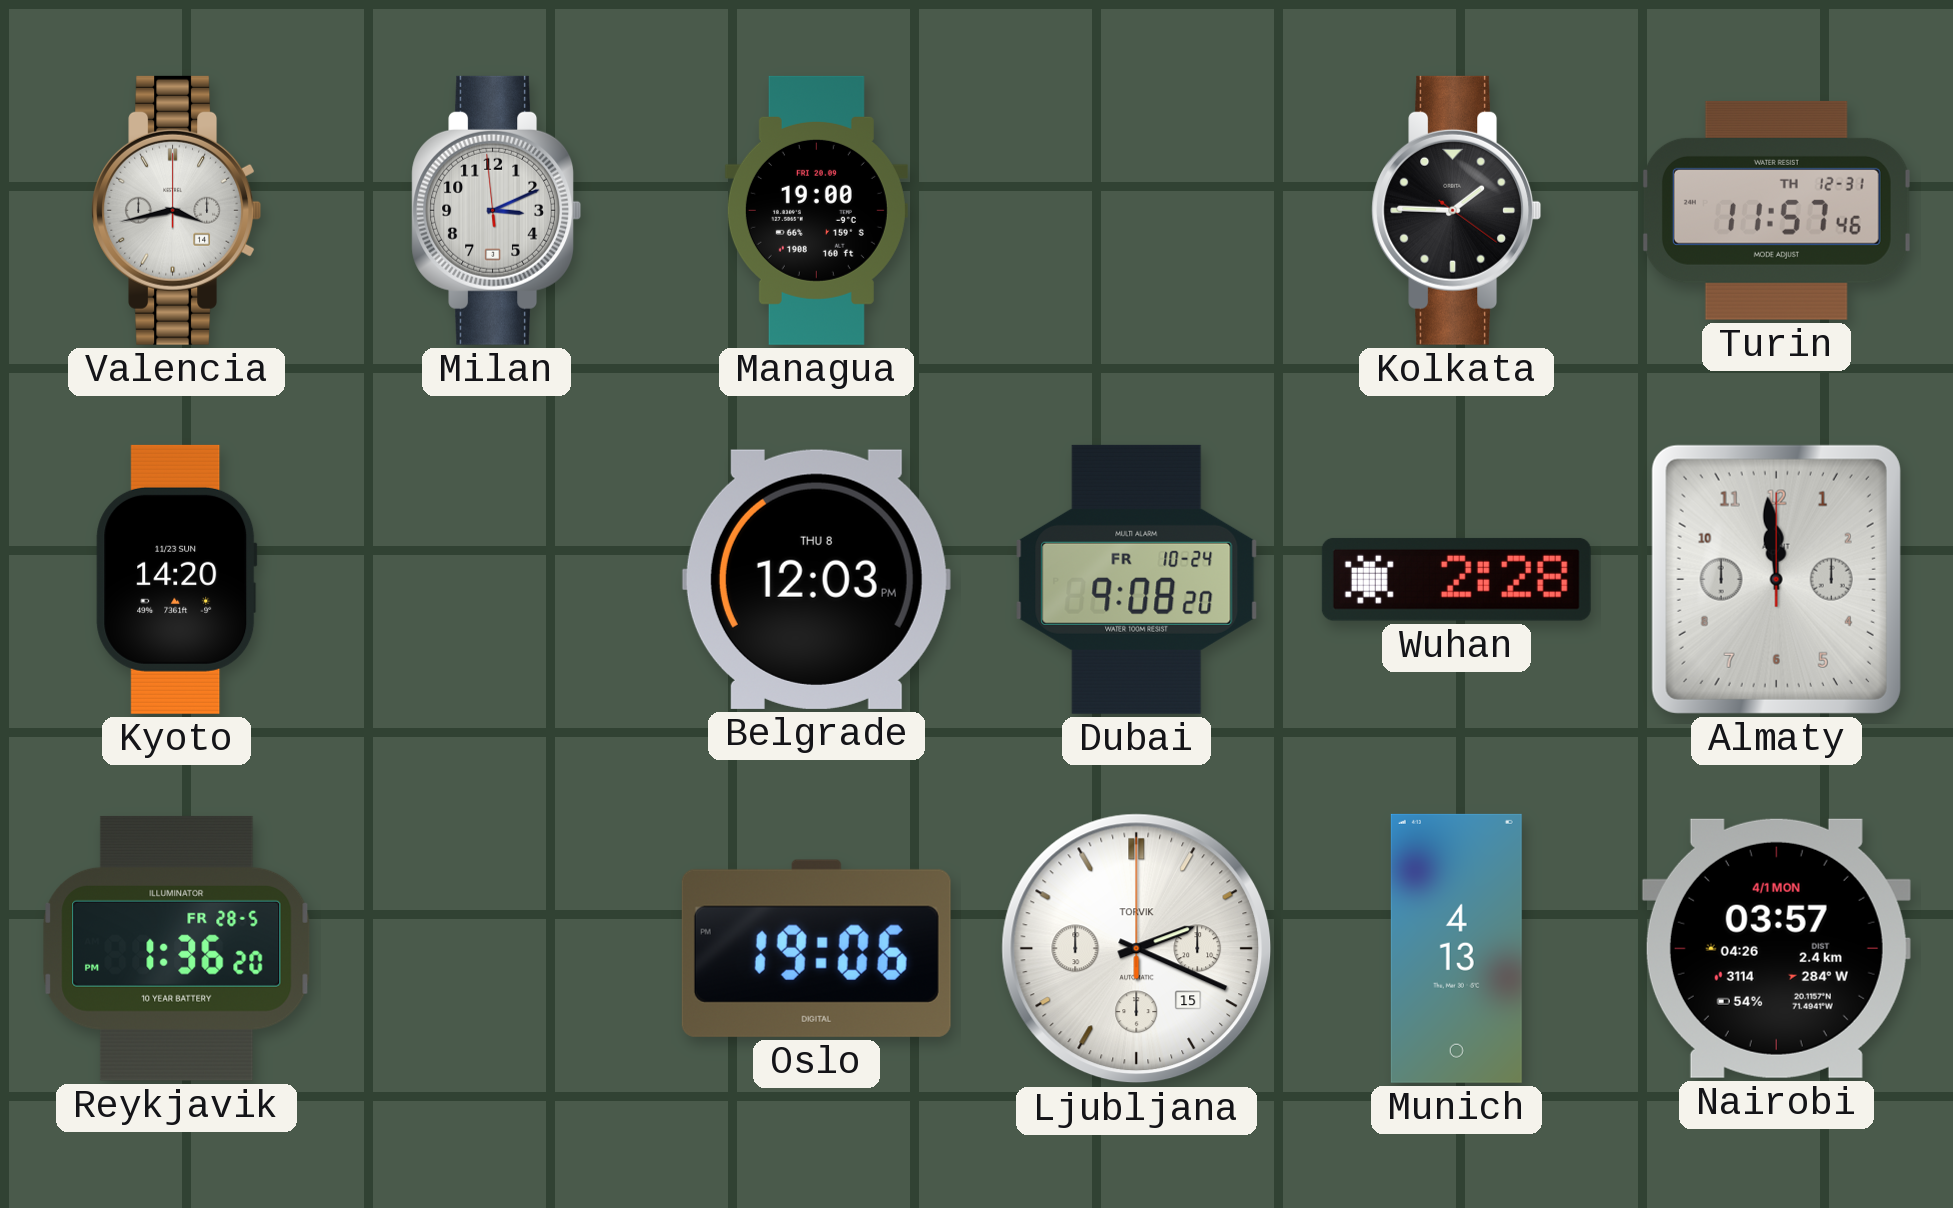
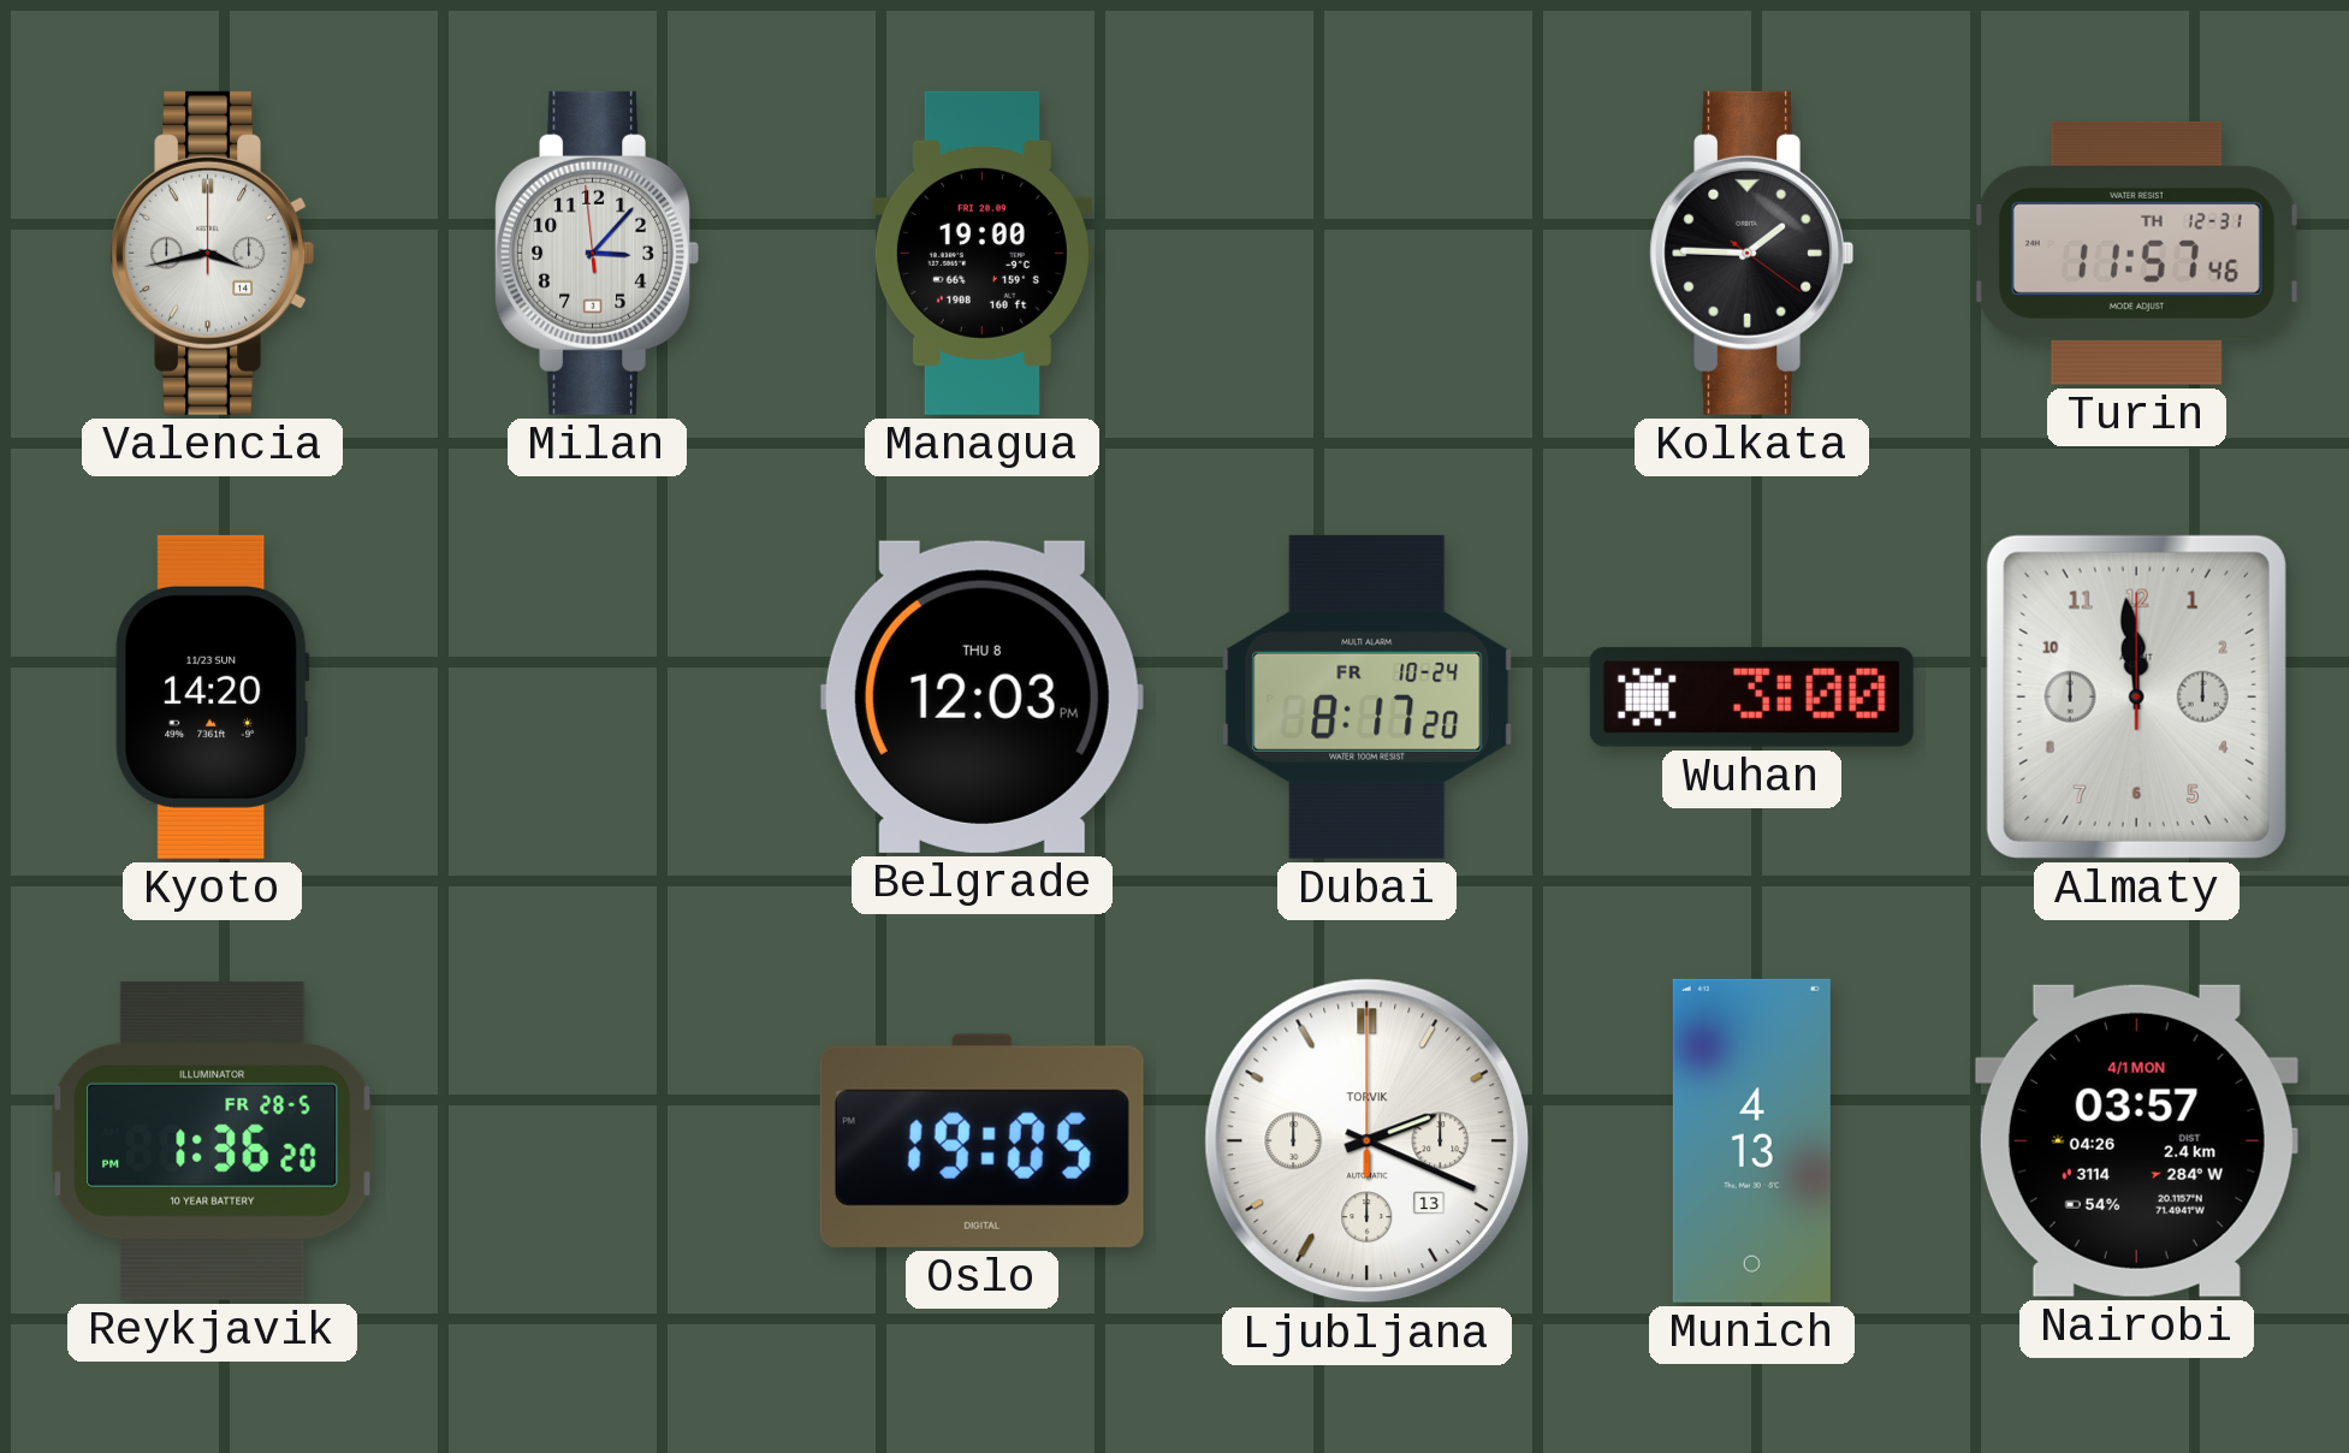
Milan: 3:10 -> 3:06 (597, 253)
Dubai: 9:08 -> 8:17 (1368, 696)
Wuhan: 2:28 -> 3:00 (1751, 696)
Oslo: 19:06 -> 19:05 (981, 1140)
Ljubljana date: 15 -> 13 (1368, 1141)
